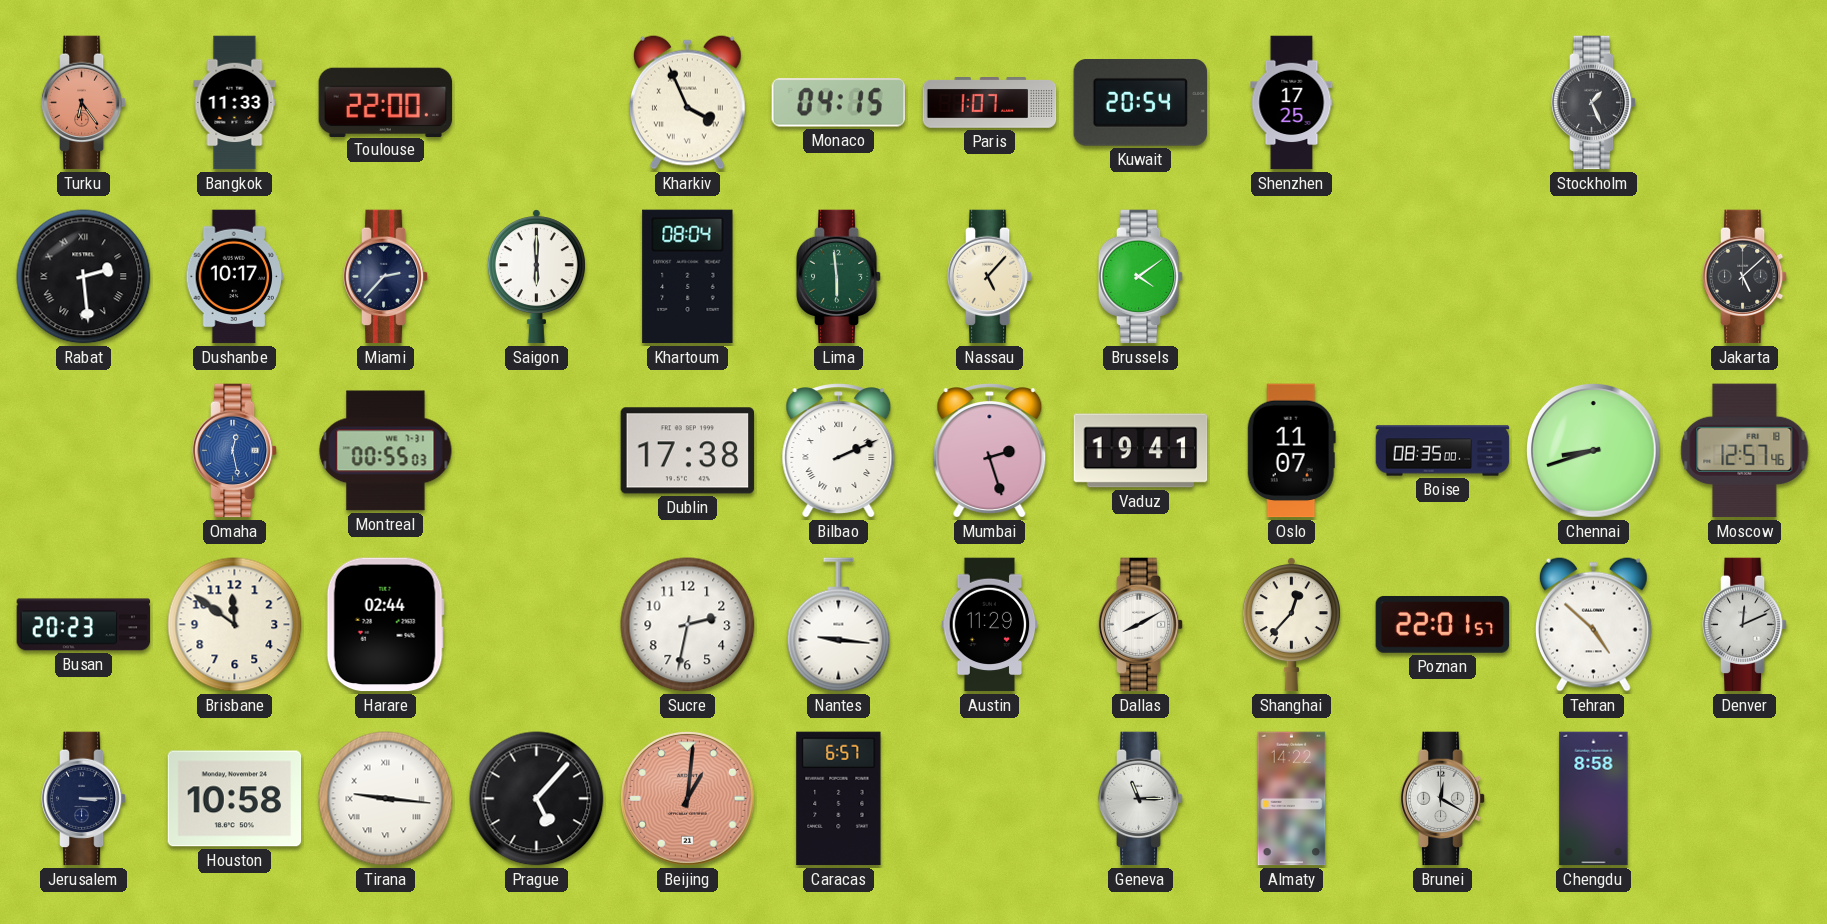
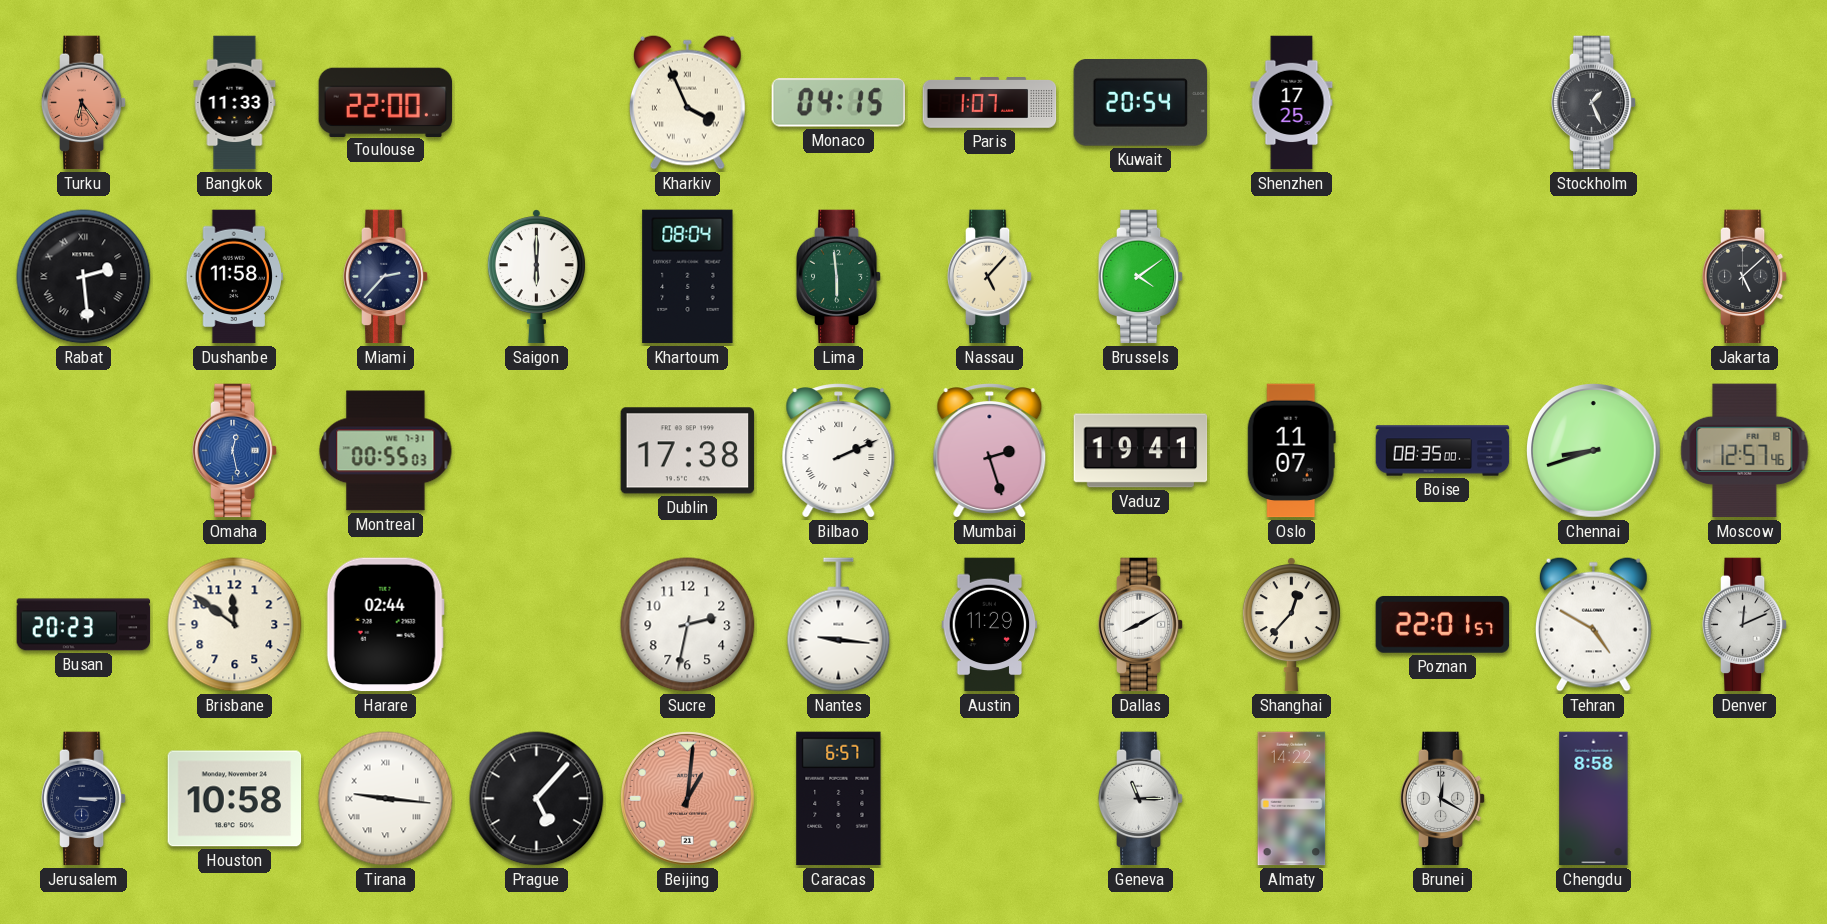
Dushanbe: 10:17 -> 11:58 (235, 277)
Tehran: 4:52 -> 4:50 (1593, 624)
